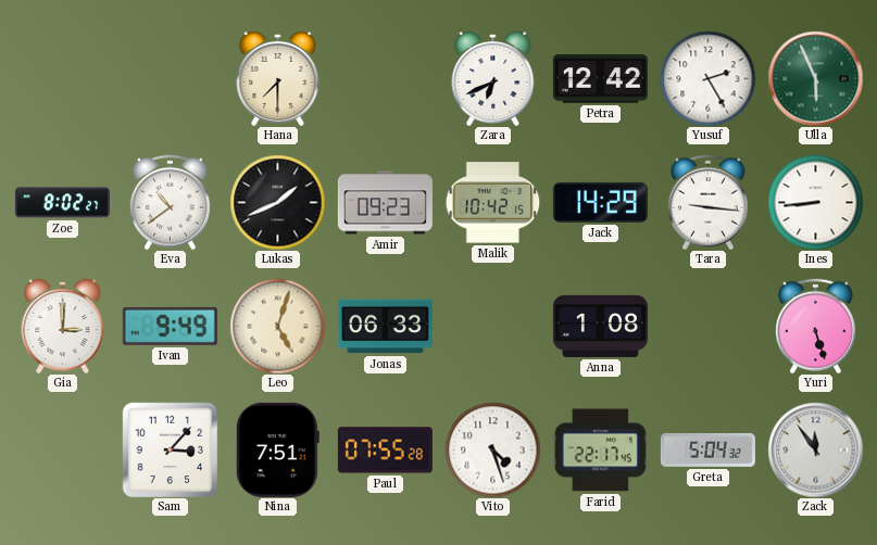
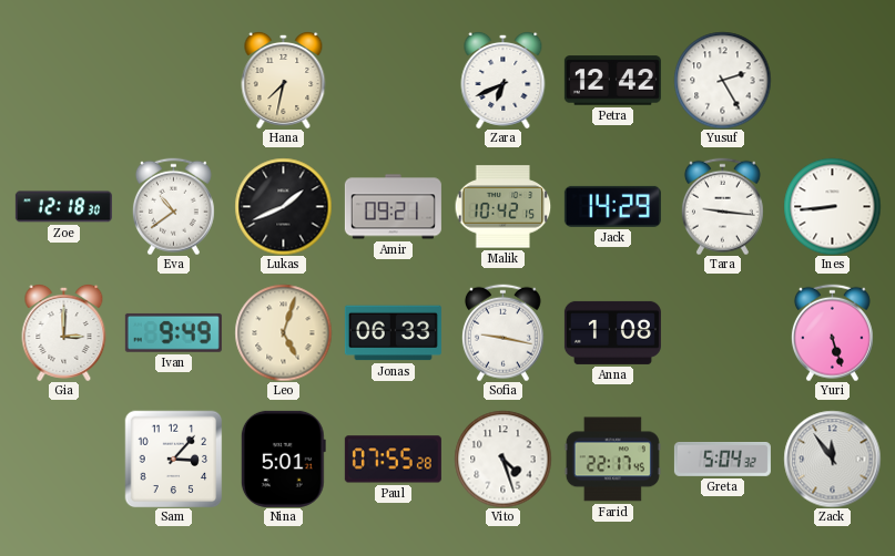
Hana: 7:30 -> 7:32 (284, 80)
Ulla: 5:56 -> none (815, 78)
Zoe: 8:02 -> 12:18 (63, 207)
Amir: 09:23 -> 09:21 (393, 207)
Sofia: none -> 9:17 (502, 332)
Nina: 7:51 -> 5:01 (283, 459)
